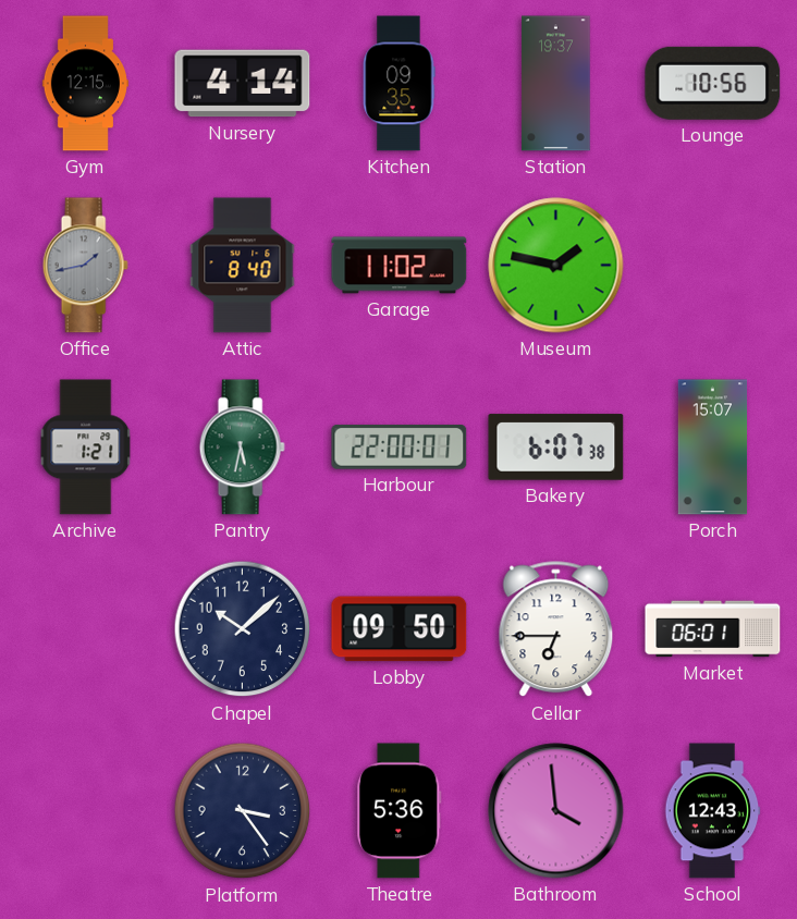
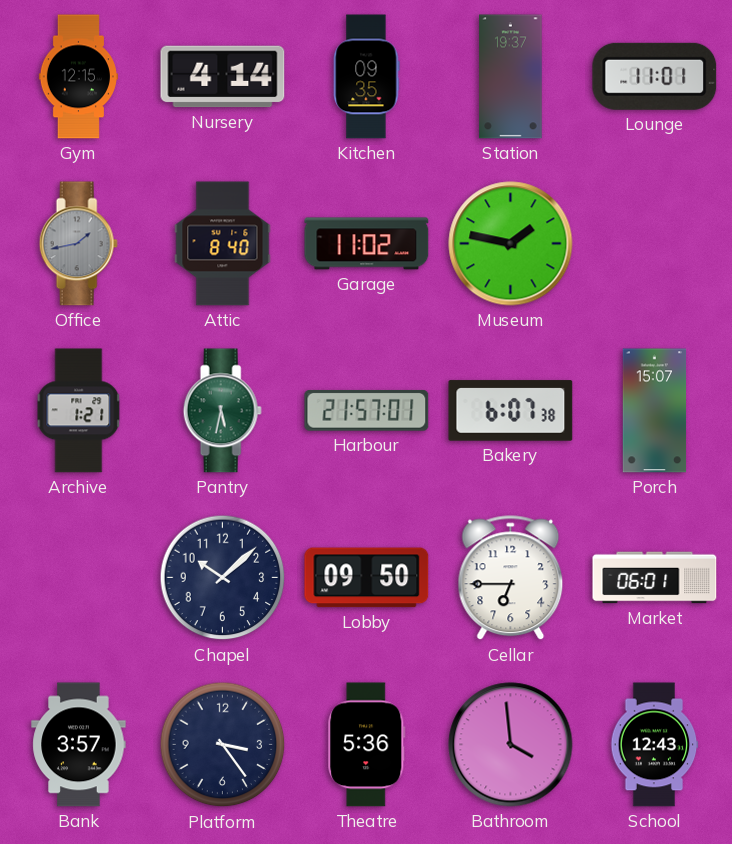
Lounge: 10:56 -> 11:01 (655, 76)
Harbour: 22:00 -> 21:57 (367, 411)
Bank: none -> 3:57 (79, 745)
